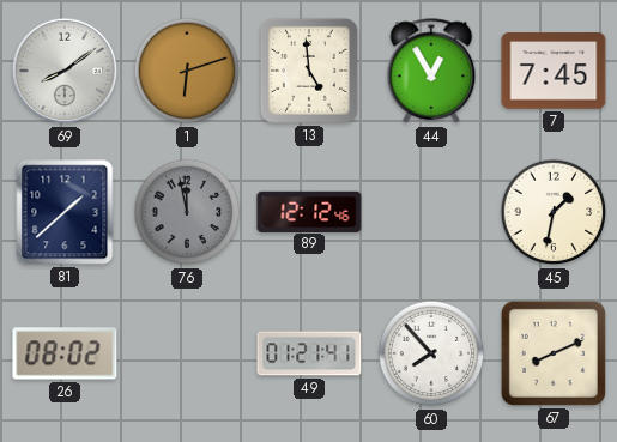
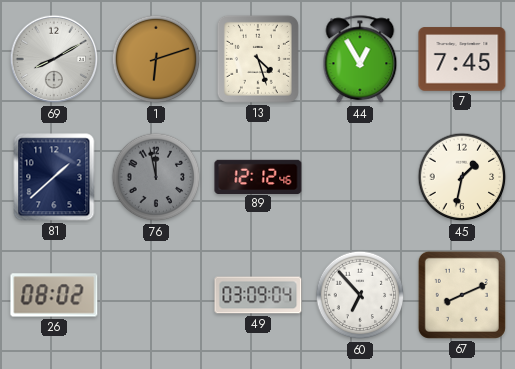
69: 8:09 -> 8:10 (54, 59)
13: 4:59 -> 4:27 (258, 59)
49: 01:21 -> 03:09 (258, 295)
60: 7:53 -> 6:53 (360, 295)
